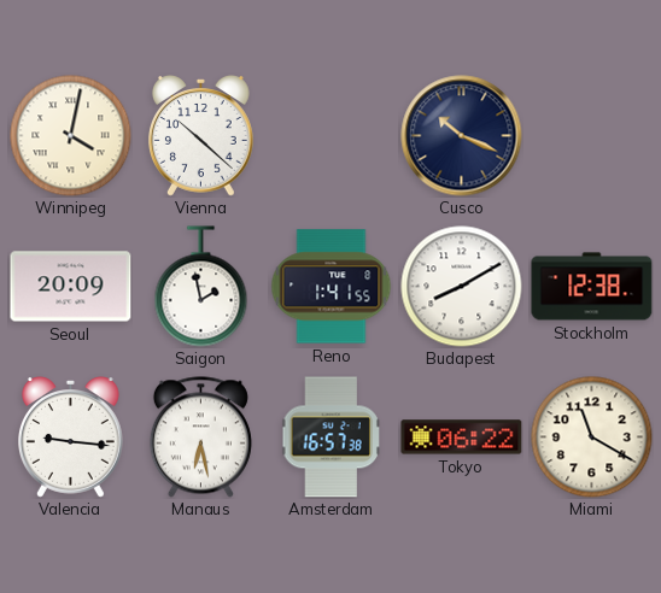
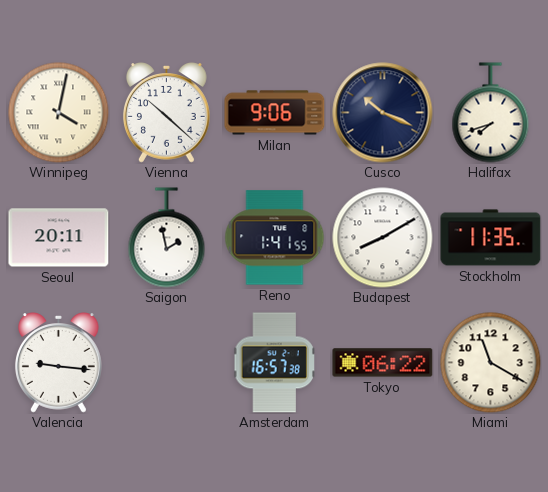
Milan: none -> 9:06 (275, 113)
Halifax: none -> 7:42 (491, 113)
Seoul: 20:09 -> 20:11 (59, 238)
Stockholm: 12:38 -> 11:35 (491, 238)
Manaus: 6:28 -> none (200, 438)
